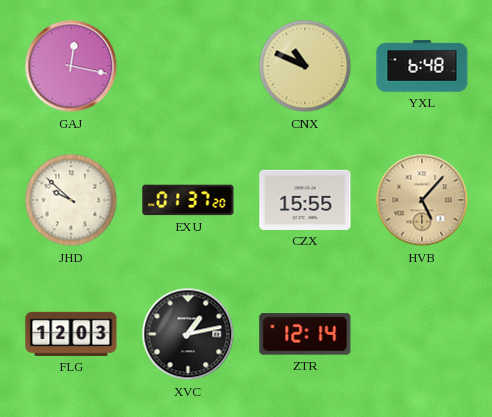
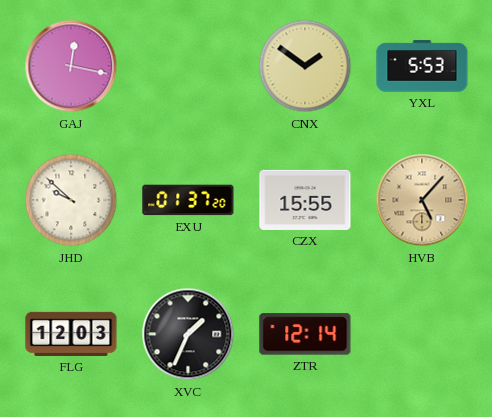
CNX: 10:49 -> 1:51 (305, 66)
YXL: 6:48 -> 5:53 (422, 66)
XVC: 1:13 -> 1:34 (188, 334)
